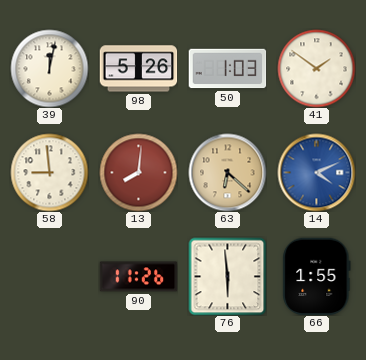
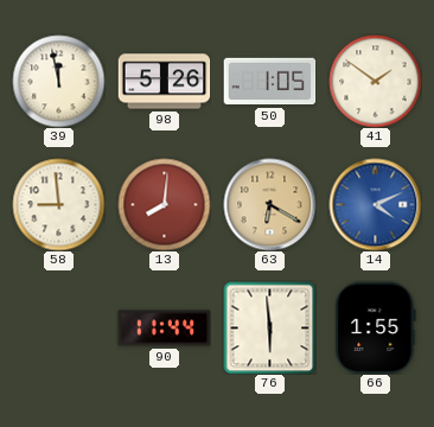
39: 12:02 -> 11:58 (58, 81)
50: 1:03 -> 1:05 (269, 82)
63: 6:22 -> 6:20 (269, 204)
90: 11:26 -> 11:44 (164, 329)
